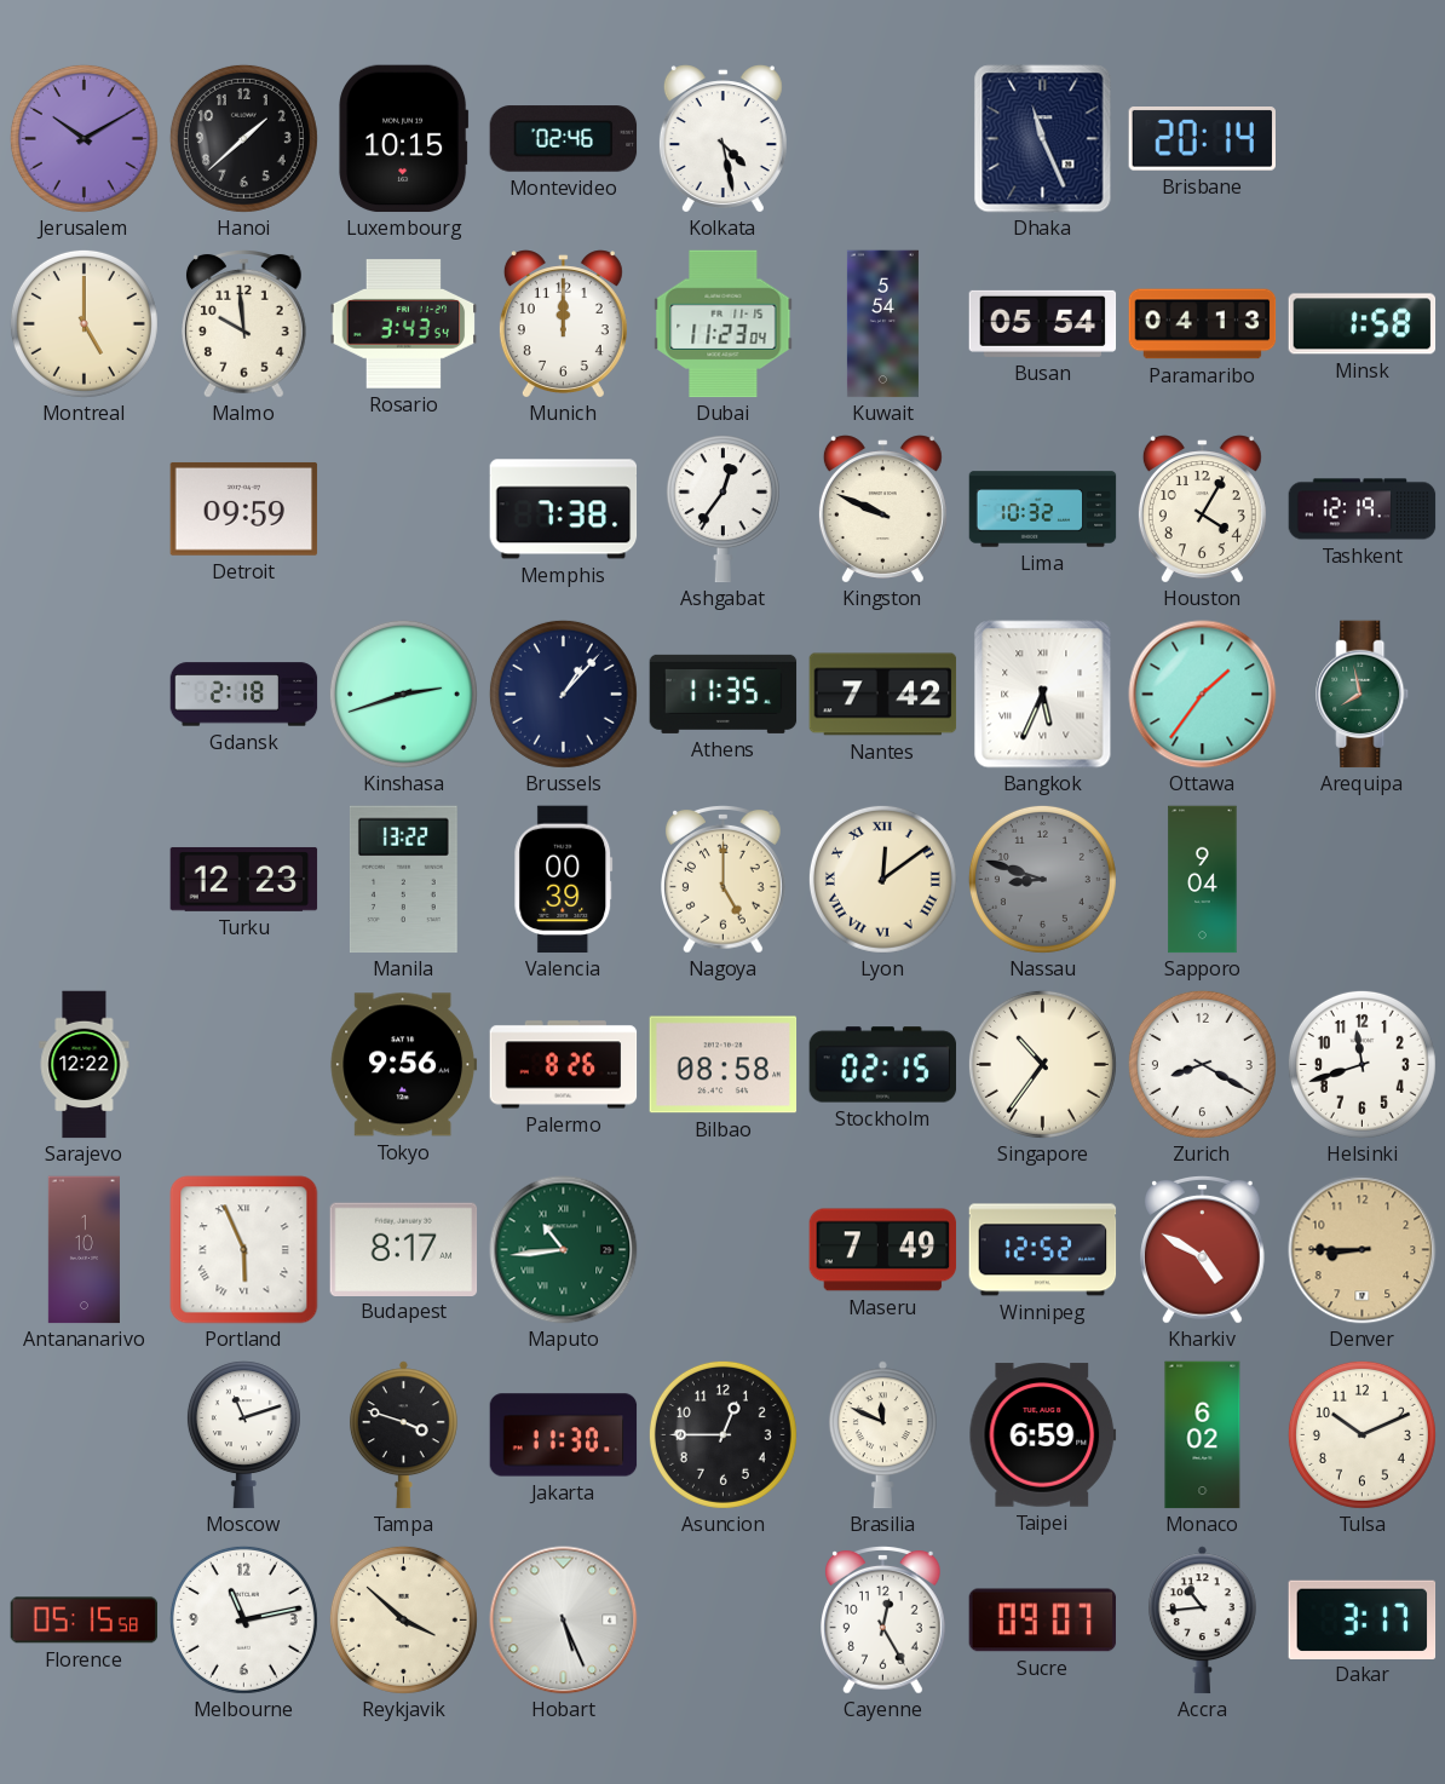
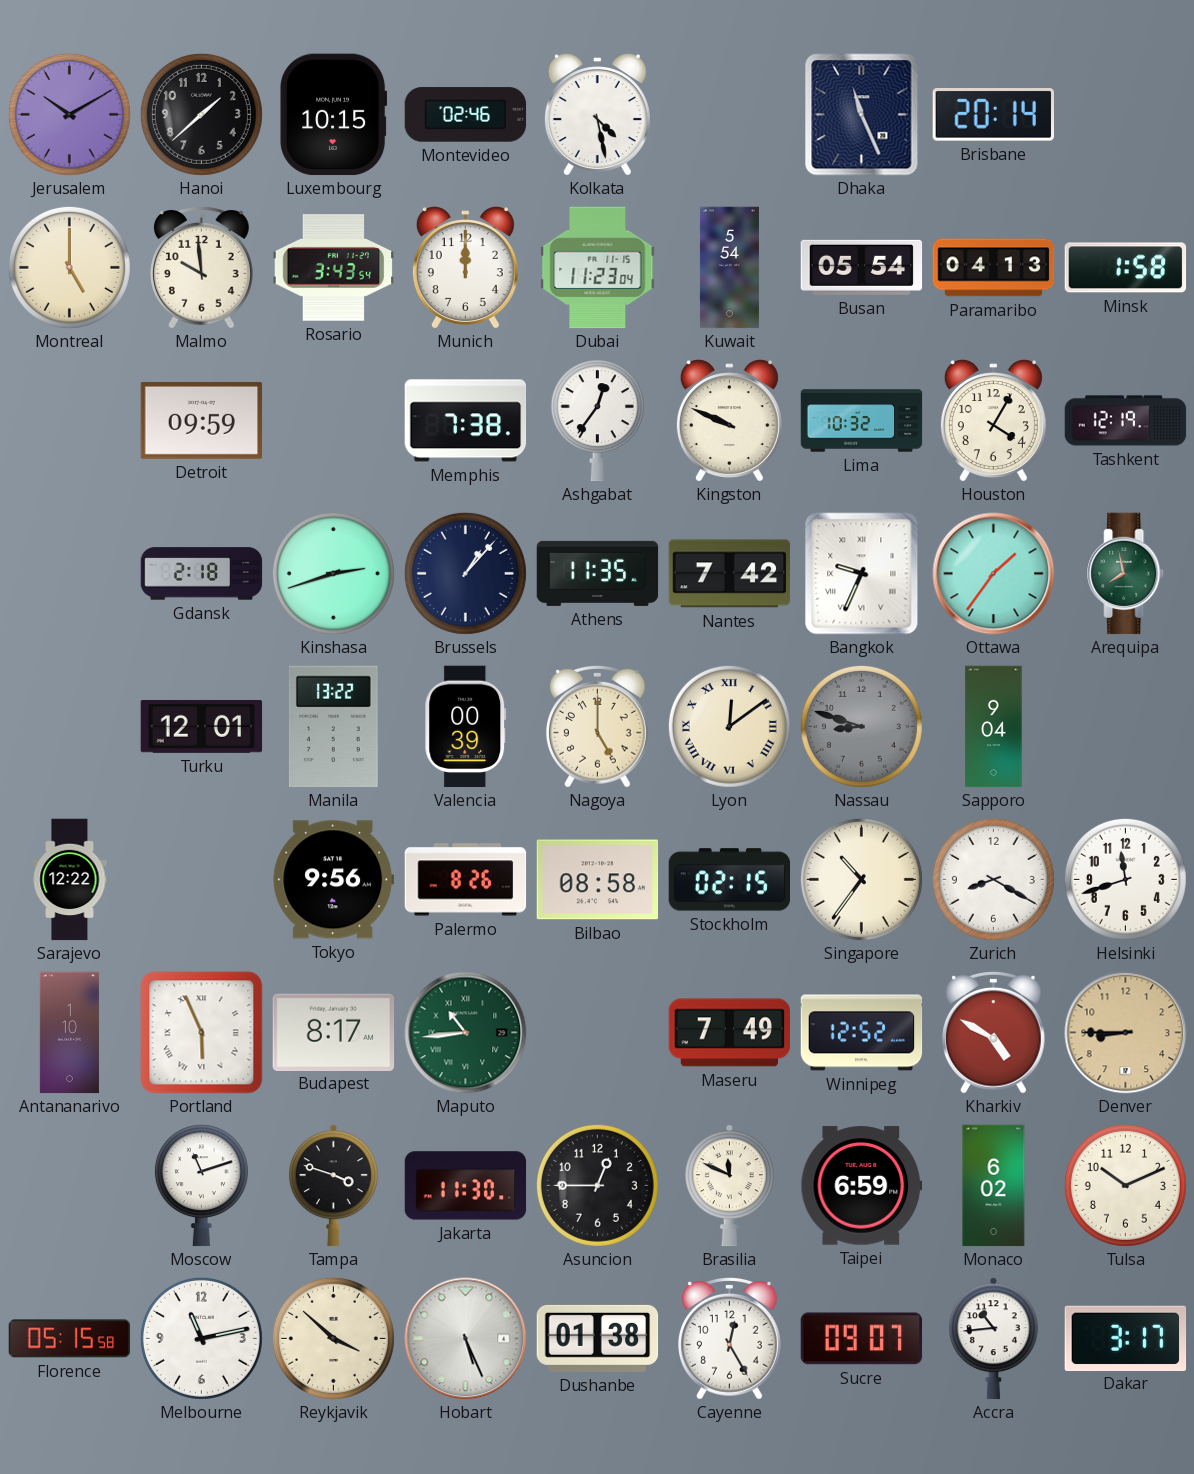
Bangkok: 5:34 -> 9:34 (862, 574)
Turku: 12:23 -> 12:01 (202, 726)
Dushanbe: none -> 01:38 (598, 1338)
